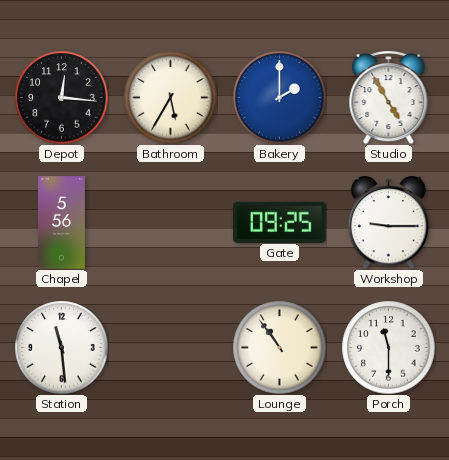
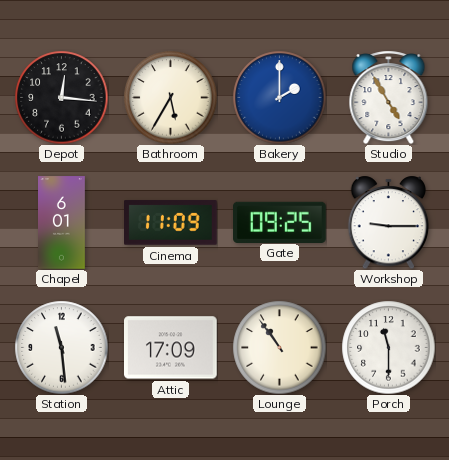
Chapel: 5:56 -> 6:01 (62, 223)
Cinema: none -> 11:09 (171, 223)
Attic: none -> 17:09 (171, 348)
